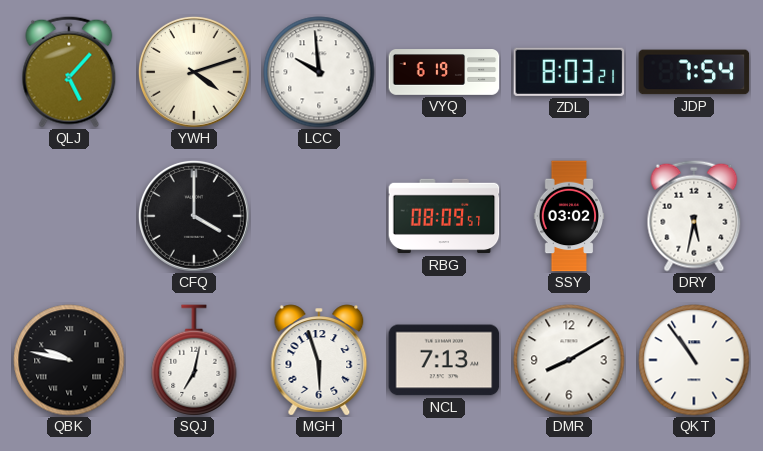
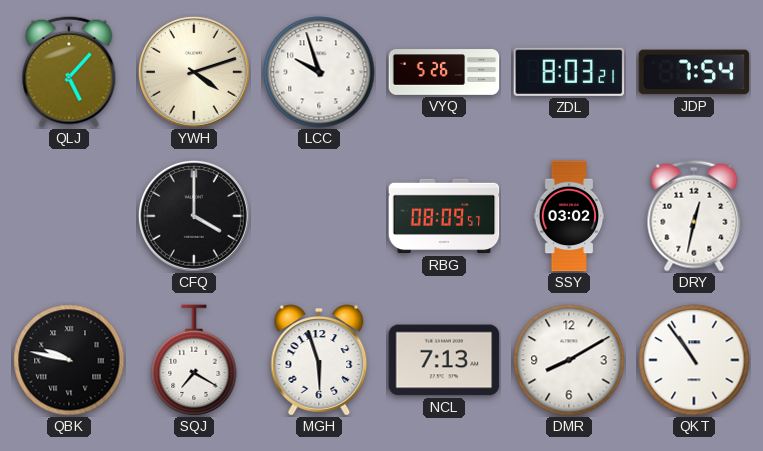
LCC: 9:59 -> 9:57 (319, 72)
VYQ: 6:19 -> 5:26 (444, 72)
DRY: 5:32 -> 12:32 (694, 216)
SQJ: 7:02 -> 7:20 (194, 360)
